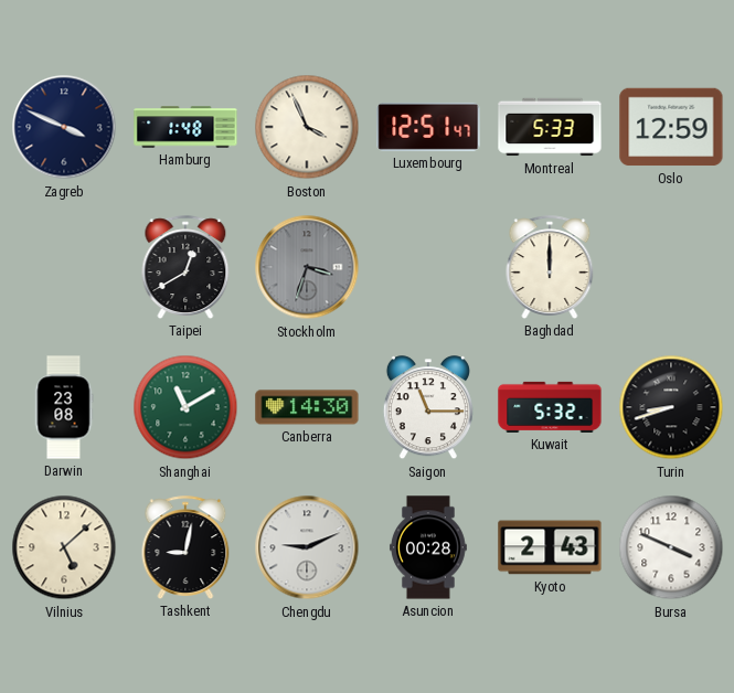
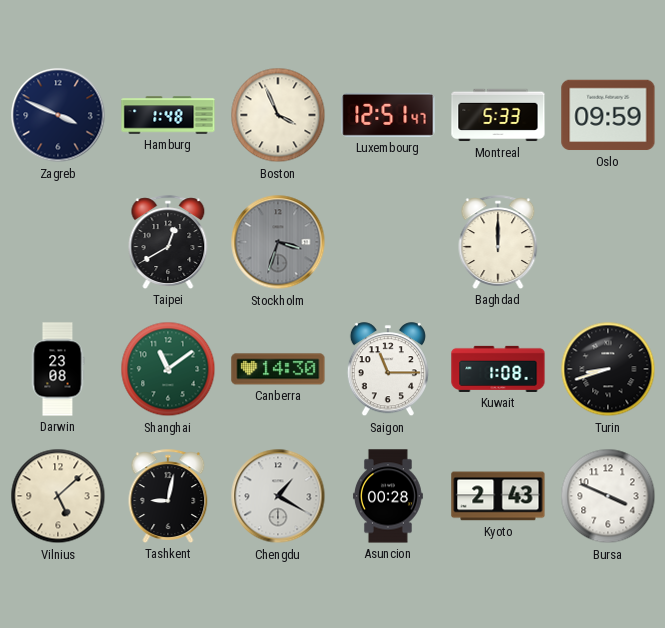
Oslo: 12:59 -> 09:59 (608, 115)
Shanghai: 11:10 -> 11:09 (168, 369)
Kuwait: 5:32 -> 1:08 (498, 369)
Chengdu: 9:11 -> 1:20 (278, 496)
